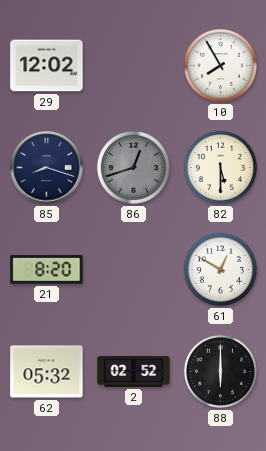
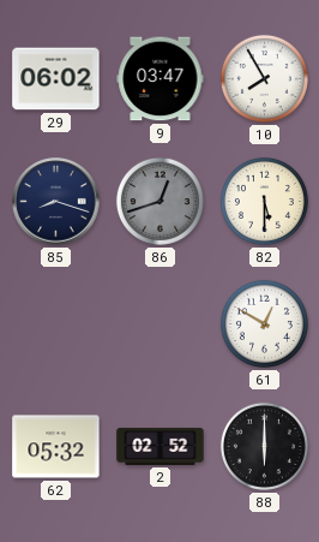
29: 12:02 -> 06:02 (56, 79)
9: none -> 03:47 (161, 79)
21: 8:20 -> none (47, 270)
